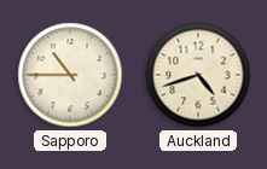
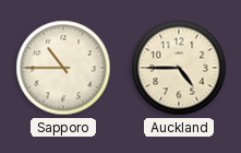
Auckland: 4:42 -> 4:45 (179, 68)
